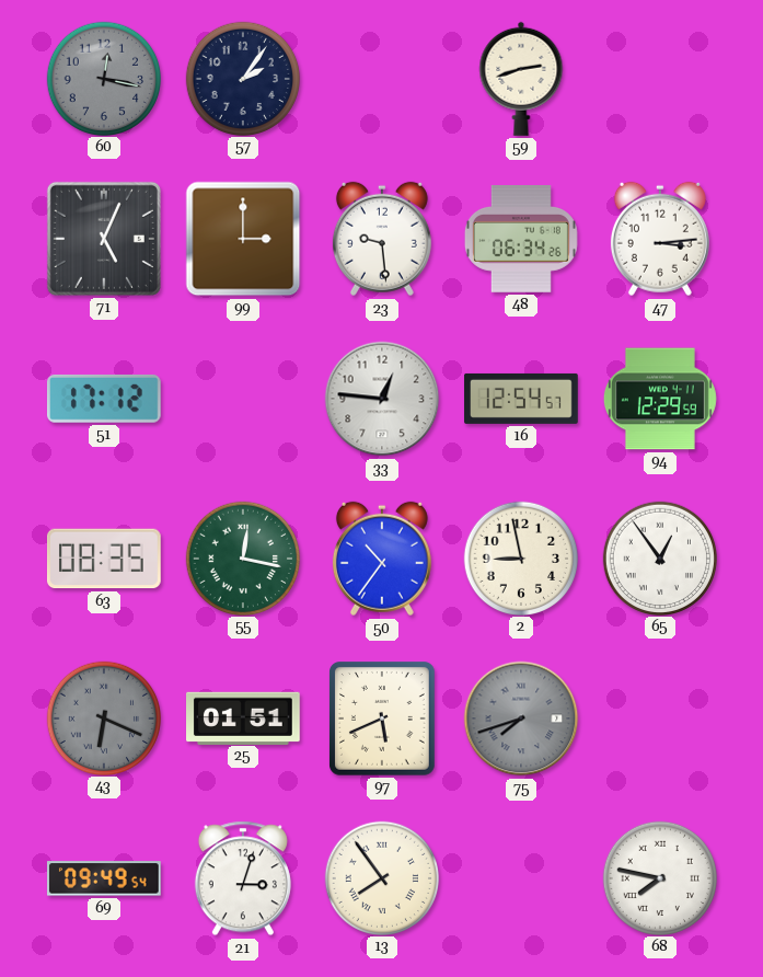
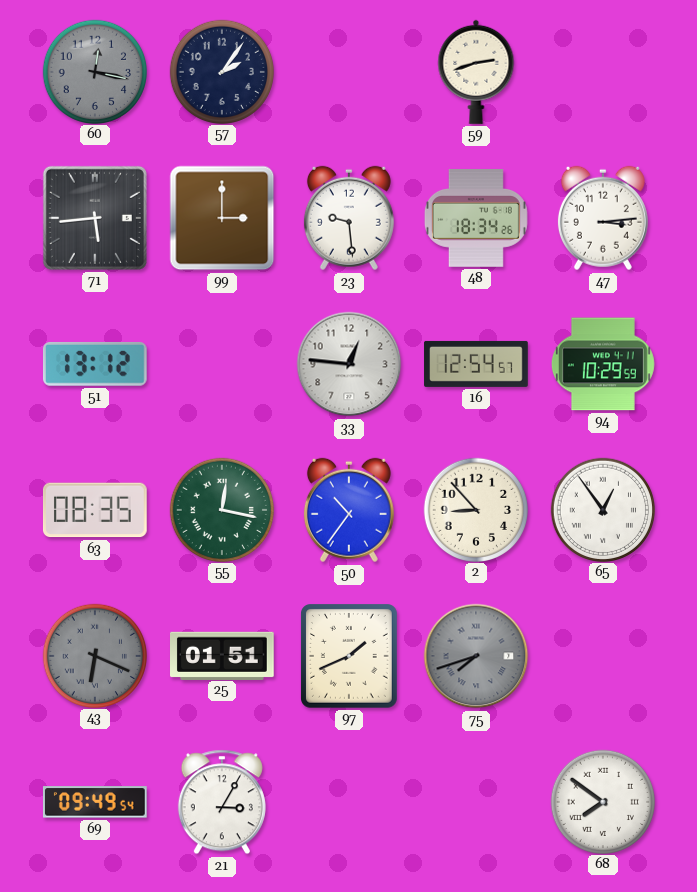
71: 5:04 -> 5:44 (95, 218)
48: 06:34 -> 18:34 (476, 219)
51: 17:12 -> 13:12 (95, 364)
94: 12:29 -> 10:29 (603, 364)
2: 8:58 -> 8:53 (475, 509)
97: 5:41 -> 1:41 (350, 657)
21: 3:03 -> 3:05 (222, 802)
13: 7:54 -> none (381, 877)
68: 7:47 -> 7:51 (602, 801)
